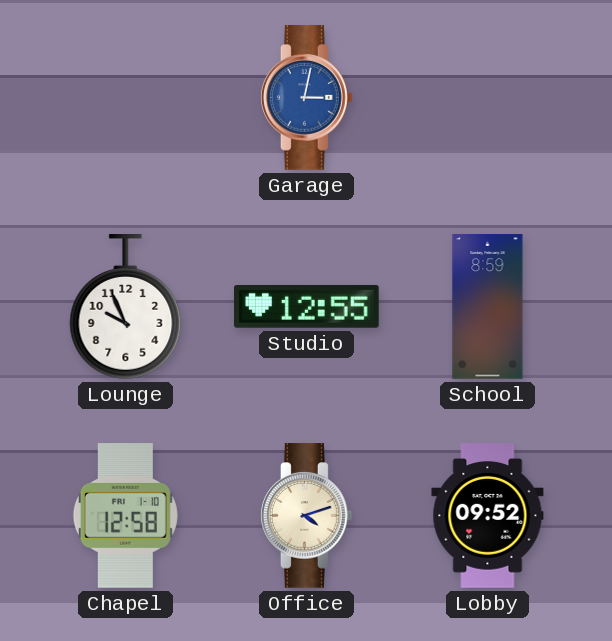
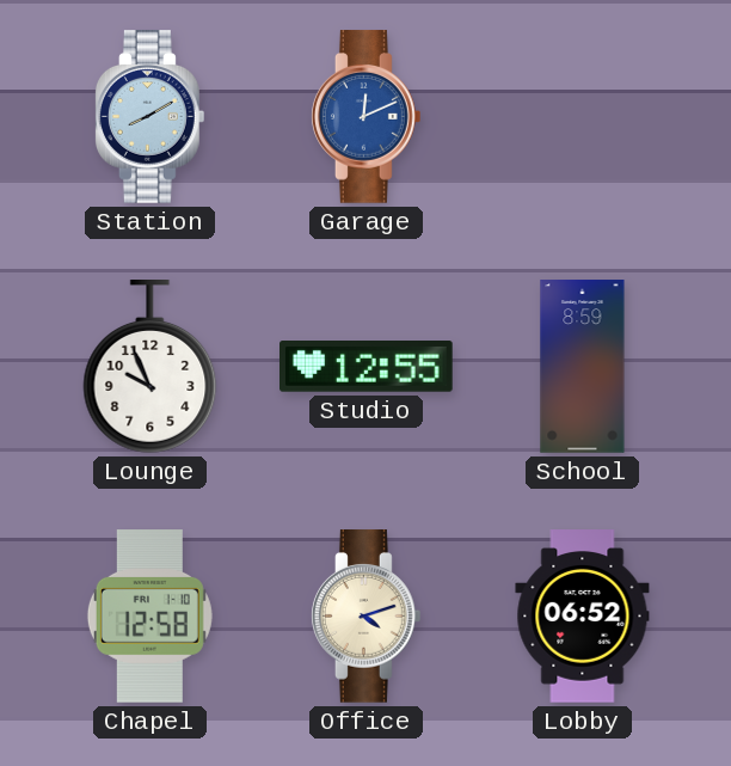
Station: none -> 8:10 (149, 117)
Garage: 3:02 -> 12:11 (365, 117)
Lobby: 09:52 -> 06:52 (583, 617)
